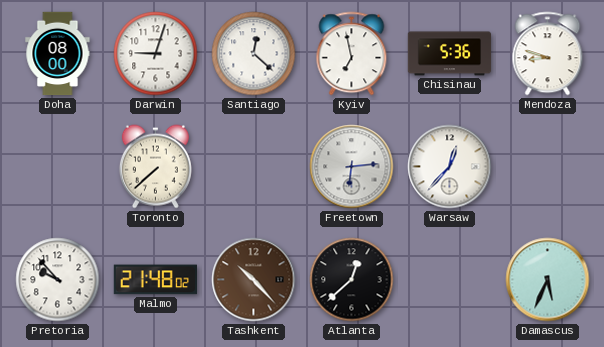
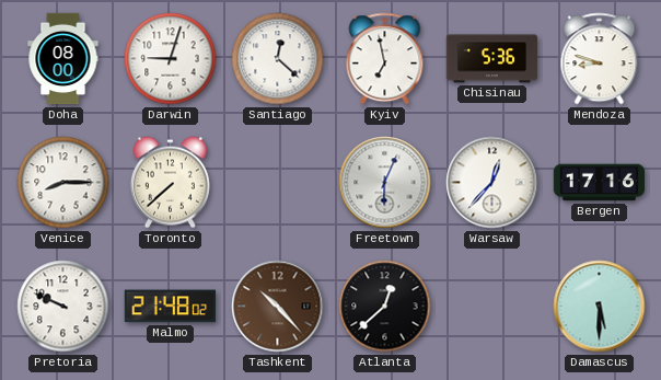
Venice: none -> 8:15 (63, 183)
Freetown: 6:14 -> 6:04 (385, 183)
Bergen: none -> 17:16 (600, 183)
Pretoria: 9:53 -> 9:49 (63, 307)
Damascus: 5:34 -> 5:30 (600, 307)
